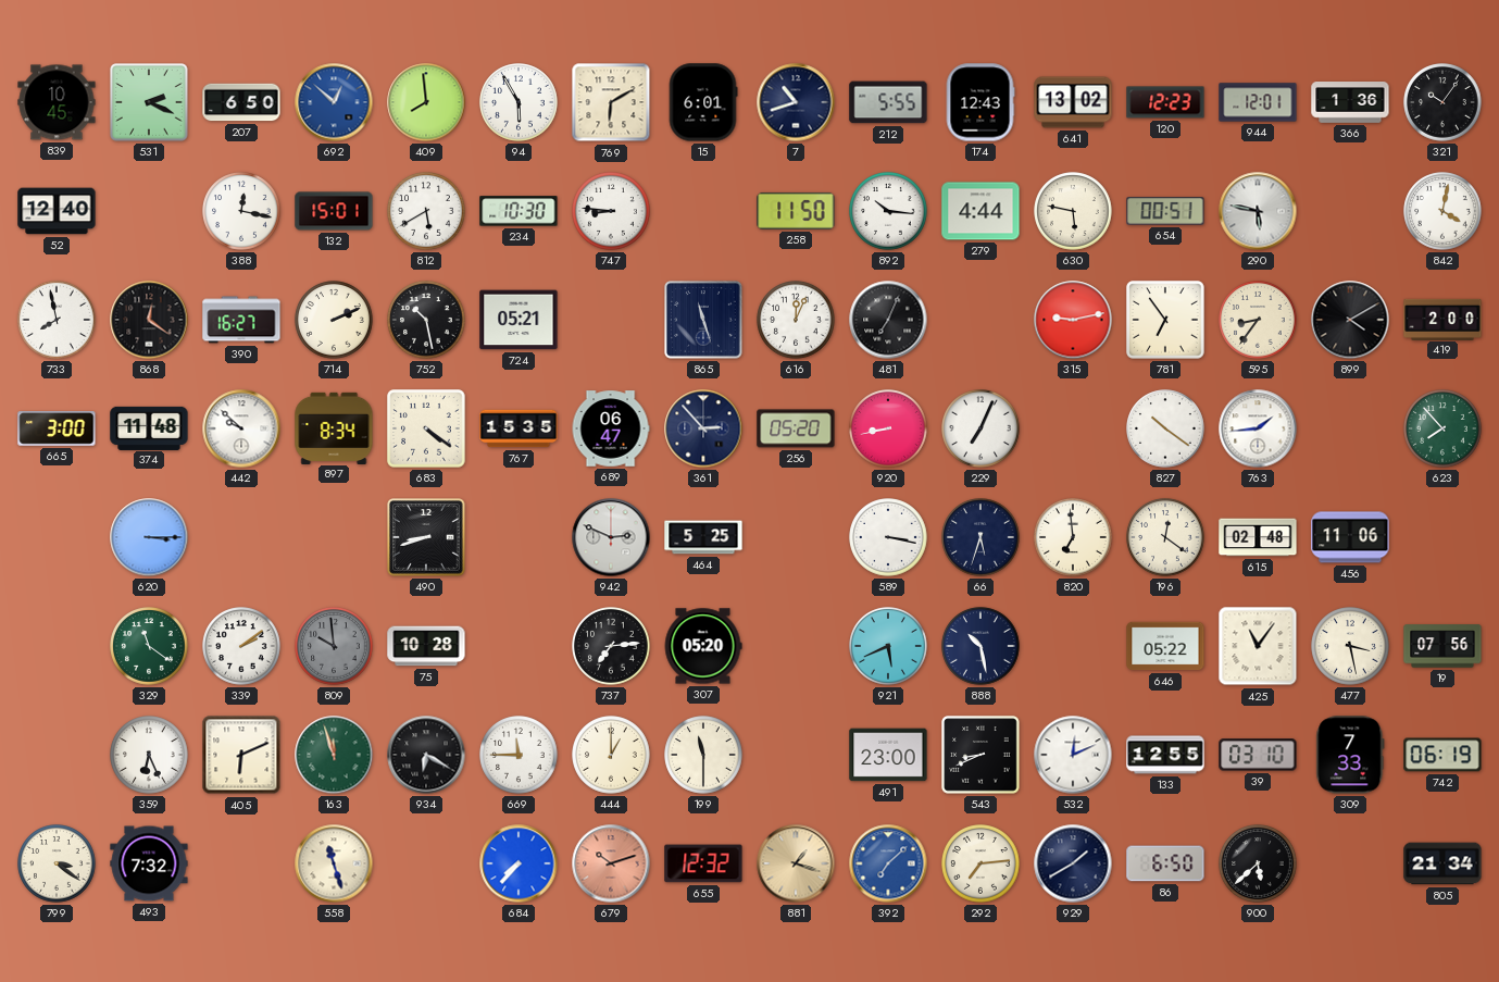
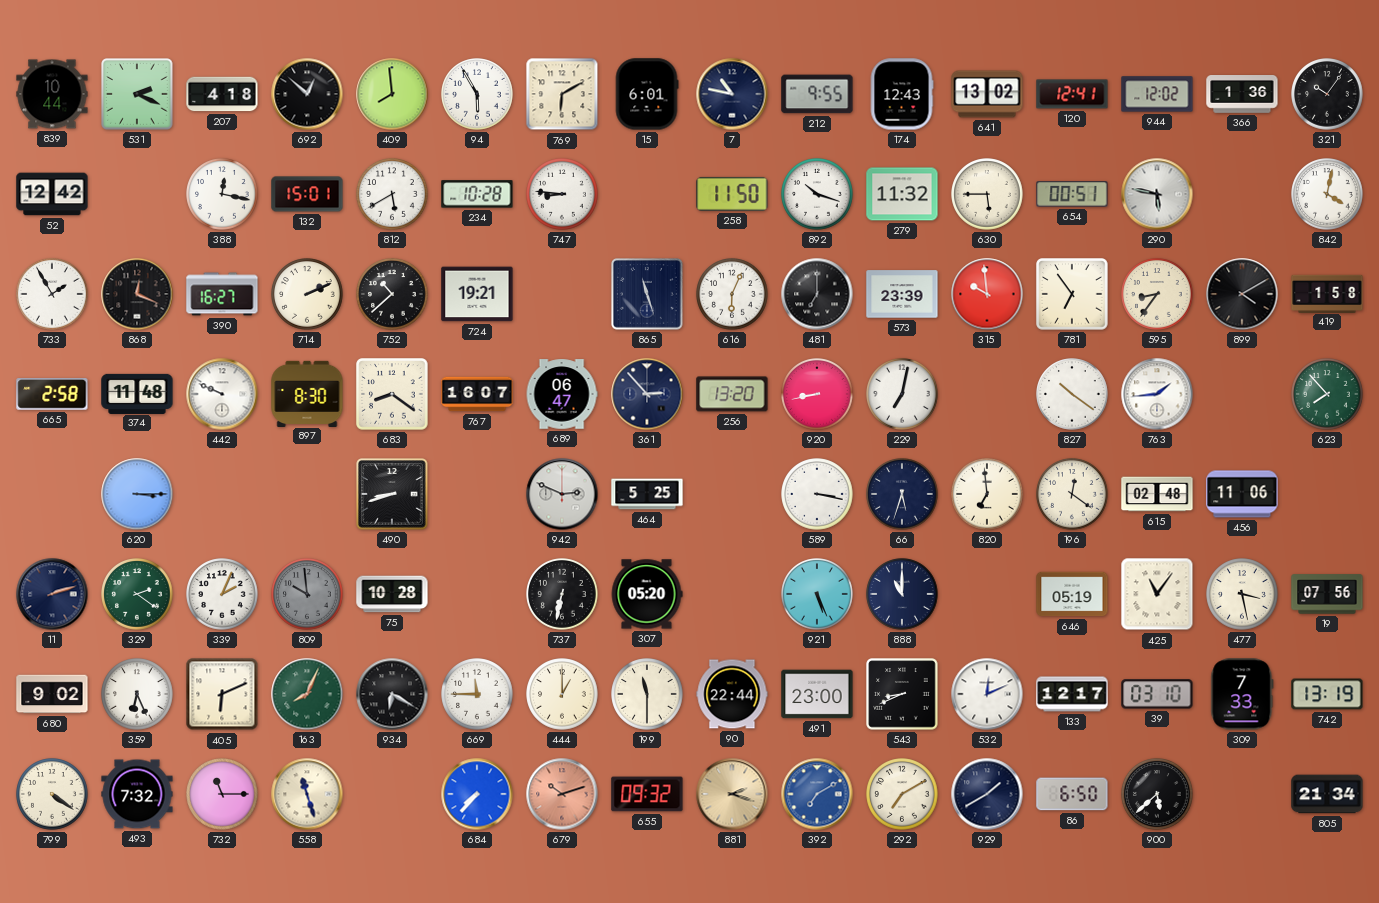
839: 10:45 -> 10:44 (52, 94)
207: 6:50 -> 4:18 (222, 94)
692 dial: blue -> black (307, 94)
7: 10:42 -> 10:47 (732, 94)
212: 5:55 -> 9:55 (817, 94)
120: 12:23 -> 12:41 (1072, 94)
944: 12:01 -> 12:02 (1157, 94)
52: 12:40 -> 12:42 (52, 194)
234: 10:30 -> 10:28 (477, 194)
892: 10:16 -> 10:18 (817, 194)
279: 4:44 -> 11:32 (902, 194)
630: 5:47 -> 5:45 (987, 194)
733: 7:58 -> 1:55 (52, 294)
868: 12:21 -> 12:19 (137, 294)
752: 10:28 -> 10:38 (392, 294)
724: 05:21 -> 19:21 (477, 294)
616: 12:04 -> 6:04 (732, 294)
481: 7:04 -> 7:00 (817, 294)
573: none -> 23:39 (902, 294)
315: 9:13 -> 9:59 (987, 294)
419: 2:00 -> 1:58 (1327, 293)
665: 3:00 -> 2:58 (52, 394)
442: 9:52 -> 9:49 (222, 394)
897: 8:34 -> 8:30 (307, 393)
683: 4:21 -> 8:21 (392, 394)
767: 15:35 -> 16:07 (477, 394)
256: 05:20 -> 13:20 (732, 394)
229: 7:04 -> 7:02 (902, 394)
11: none -> 2:12 (52, 594)
329: 11:21 -> 2:21 (137, 594)
339: 2:09 -> 2:04 (222, 594)
737: 7:14 -> 6:32 (562, 594)
921: 5:41 -> 5:26 (817, 594)
888: 10:28 -> 11:00 (902, 594)
646: 05:22 -> 05:19 (1072, 594)
680: none -> 9:02 (52, 694)
163: 11:57 -> 8:04 (307, 694)
90: none -> 22:44 (732, 694)
133: 12:55 -> 12:17 (1072, 694)
742: 06:19 -> 13:19 (1327, 694)
799: 3:21 -> 4:21 (52, 794)
732: none -> 11:15 (222, 794)
655: 12:32 -> 09:32 (647, 794)
881: 1:18 -> 2:18 (732, 794)
392: 7:08 -> 7:10 (817, 794)
292: 7:14 -> 7:10 (902, 794)
